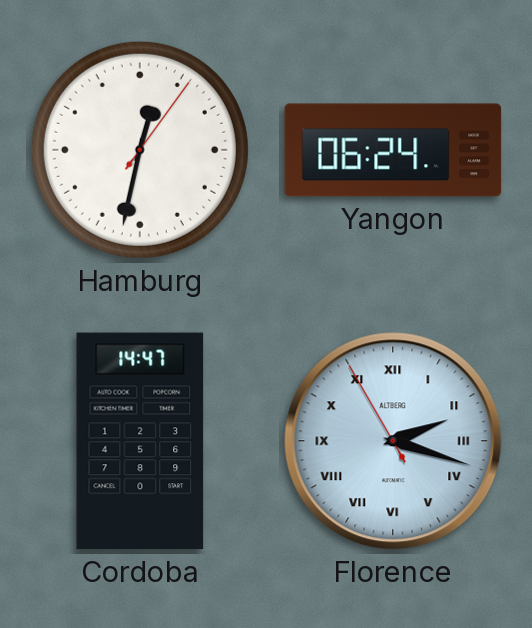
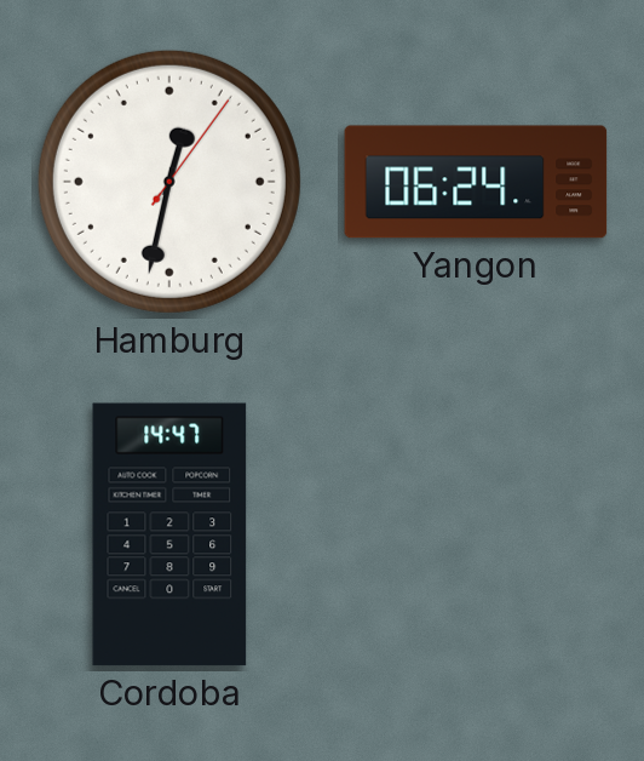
Florence: 2:17 -> none (393, 441)
